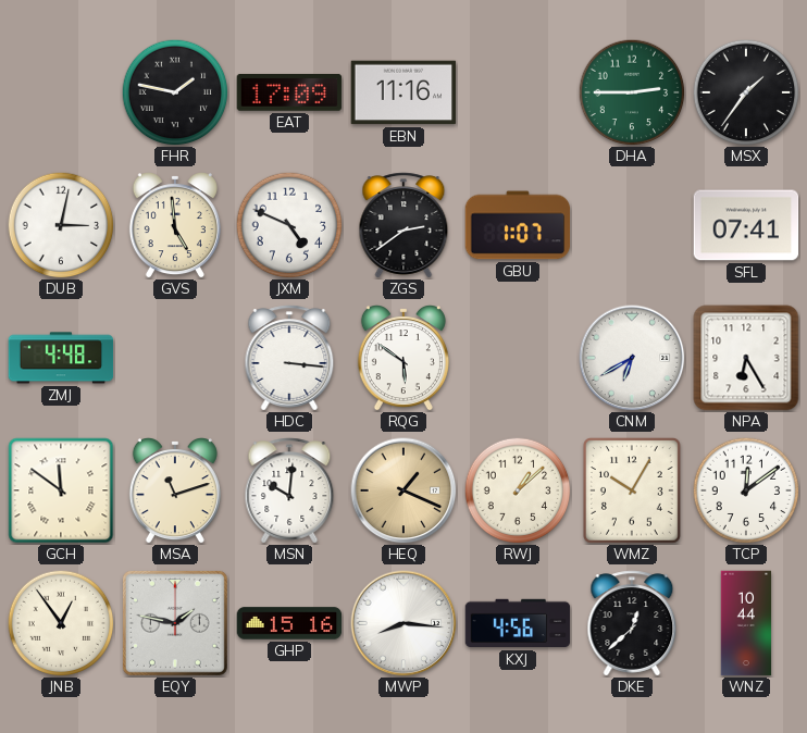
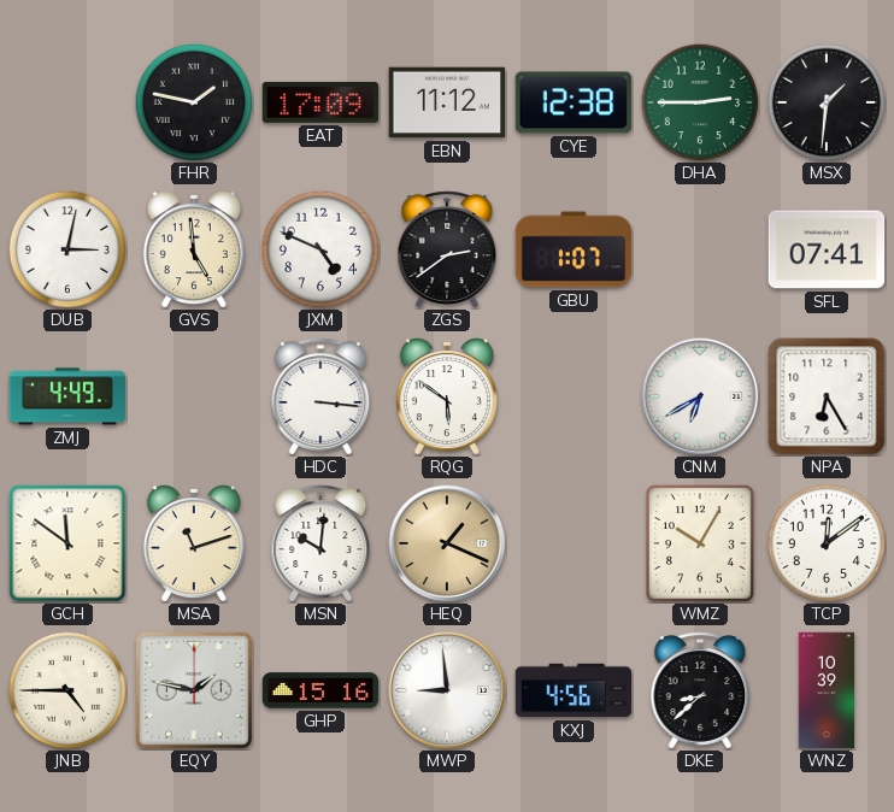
EBN: 11:16 -> 11:12 (447, 102)
CYE: none -> 12:38 (574, 102)
MSX: 1:36 -> 1:31 (827, 102)
ZMJ: 4:48 -> 4:49 (67, 396)
RWJ: 1:08 -> none (518, 490)
JNB: 12:54 -> 4:45 (67, 690)
MWP: 8:16 -> 8:59 (447, 690)
DKE: 12:38 -> 8:38 (700, 690)
WNZ: 10:44 -> 10:39 (827, 690)
